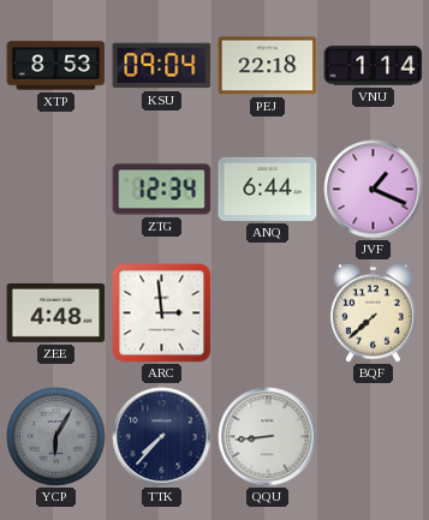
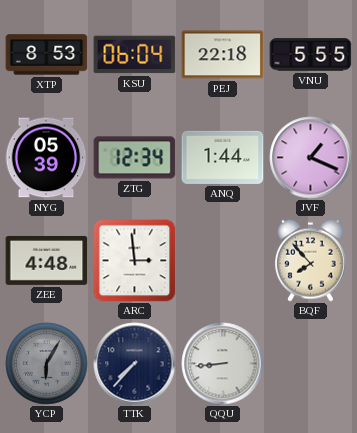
KSU: 09:04 -> 06:04 (135, 55)
VNU: 1:14 -> 5:55 (311, 55)
NYG: none -> 05:39 (46, 158)
ANQ: 6:44 -> 1:44 (223, 157)
BQF: 7:38 -> 7:53 (310, 260)
